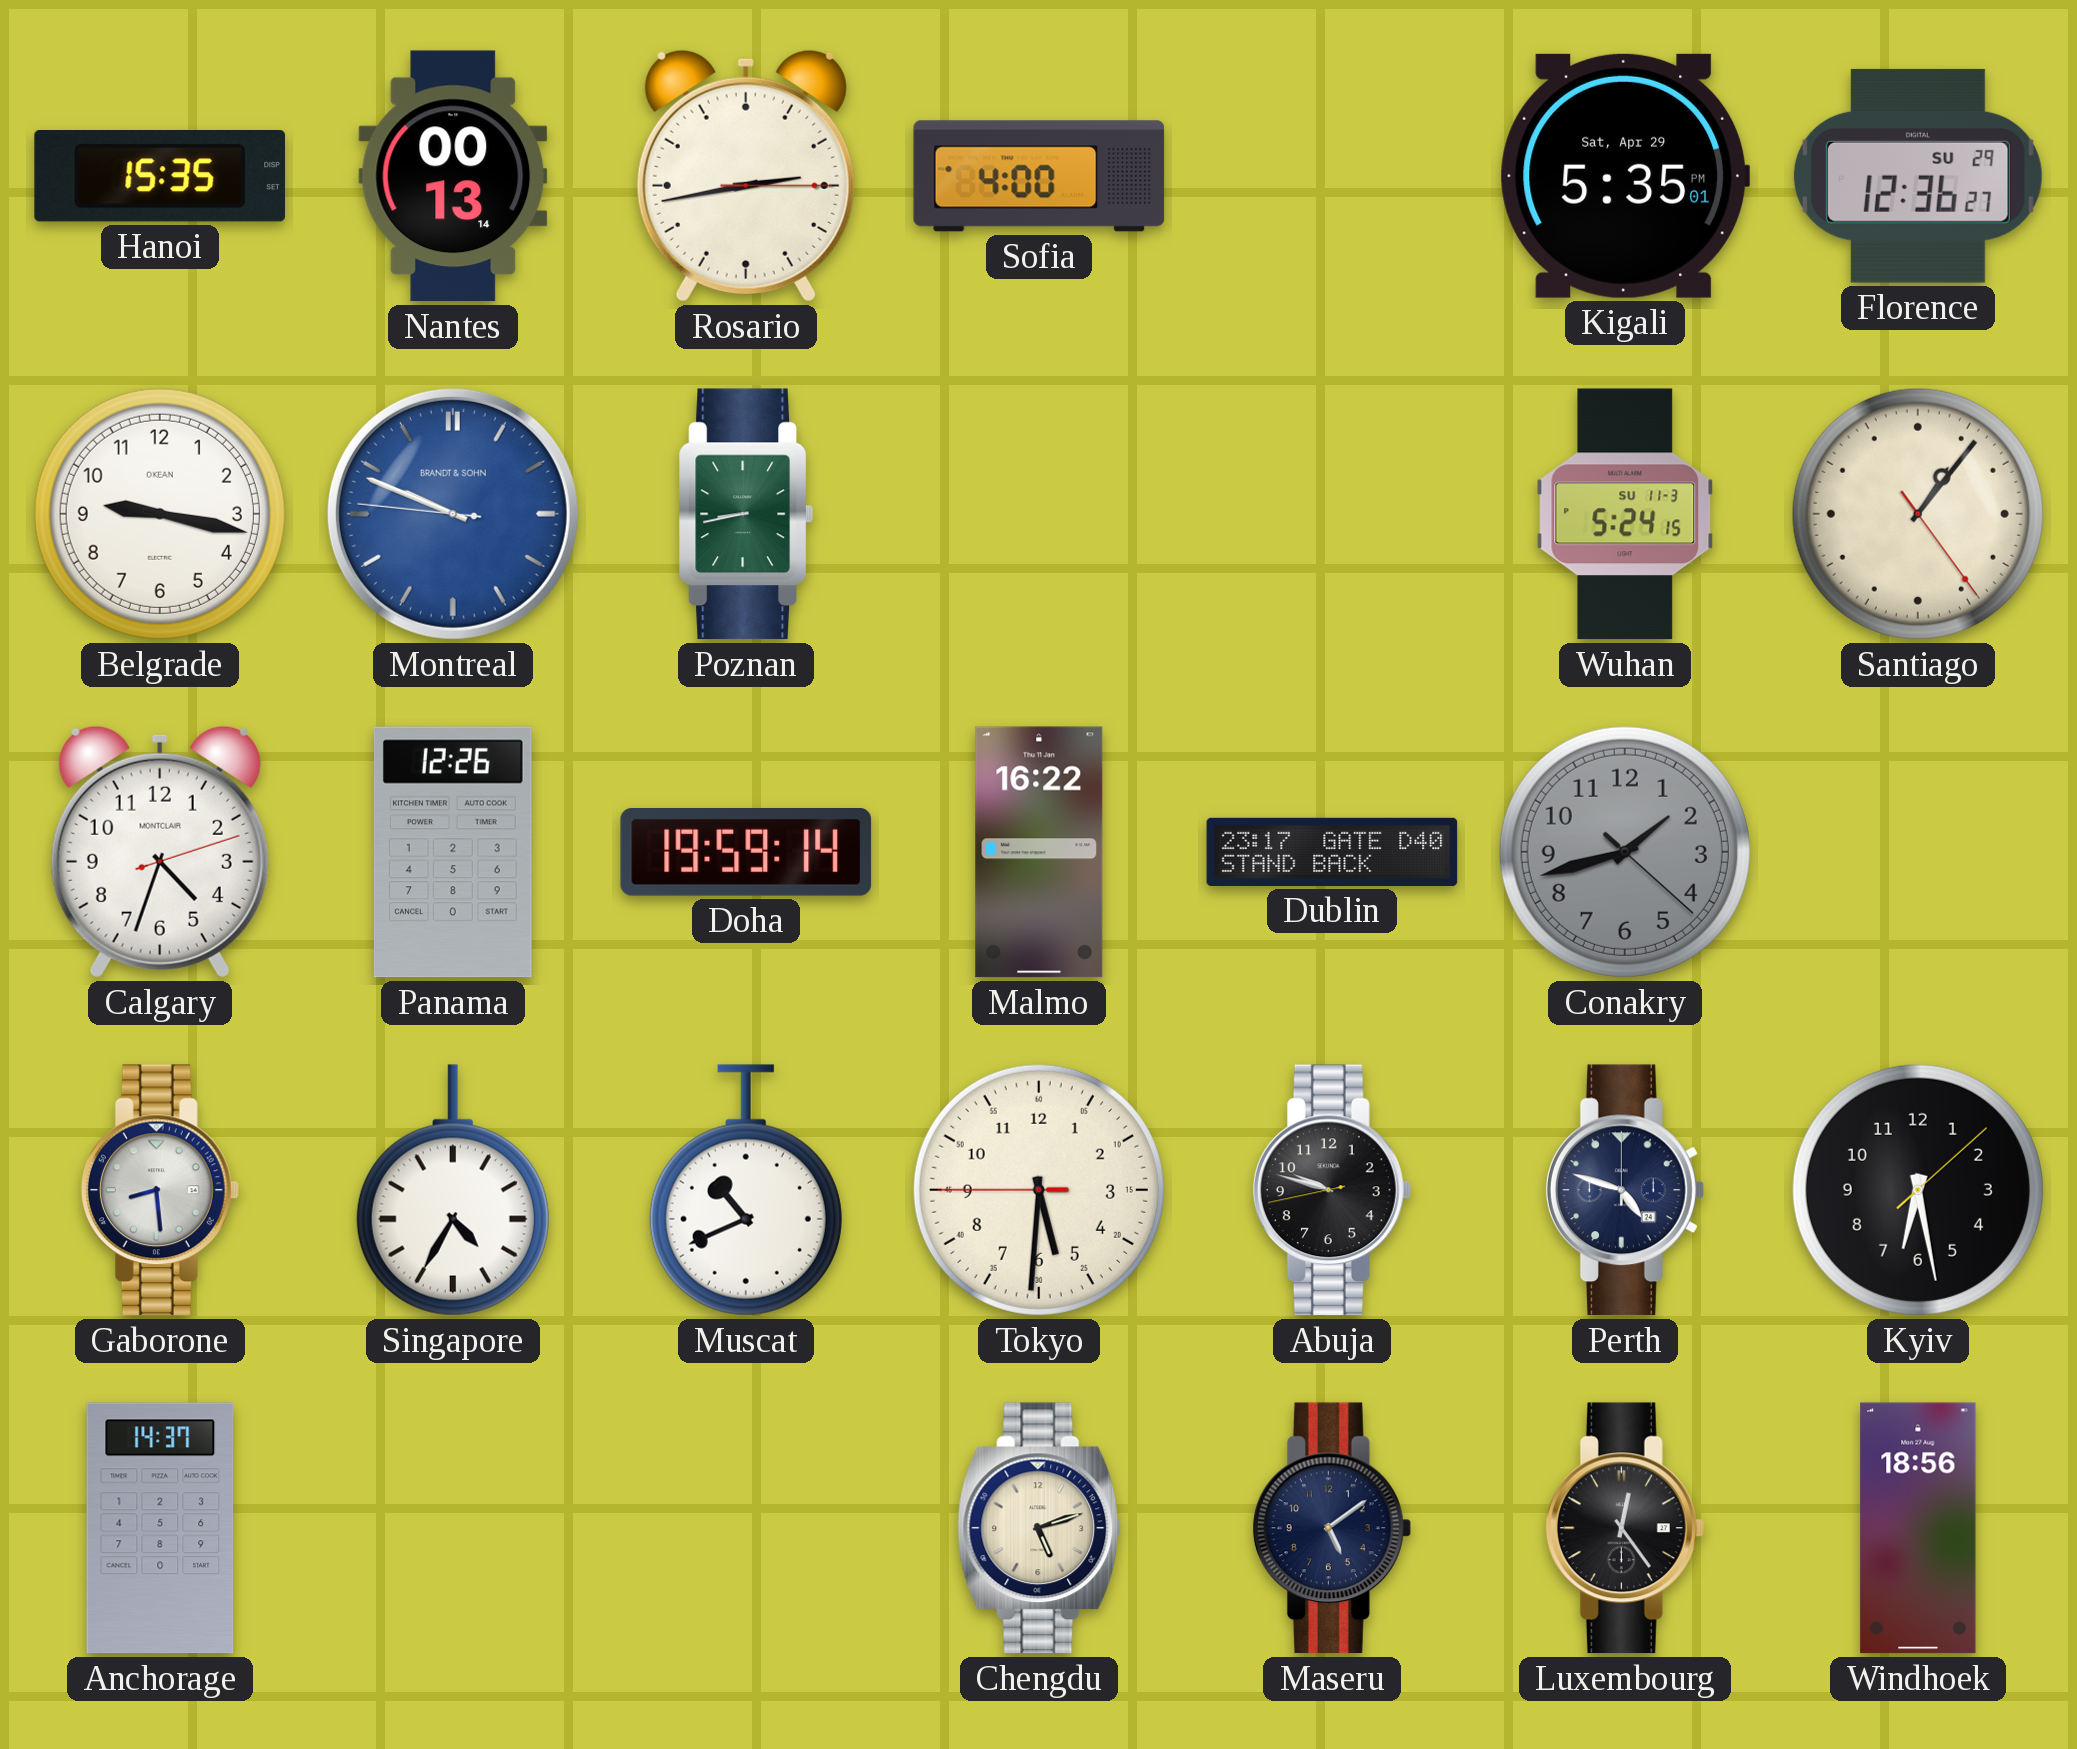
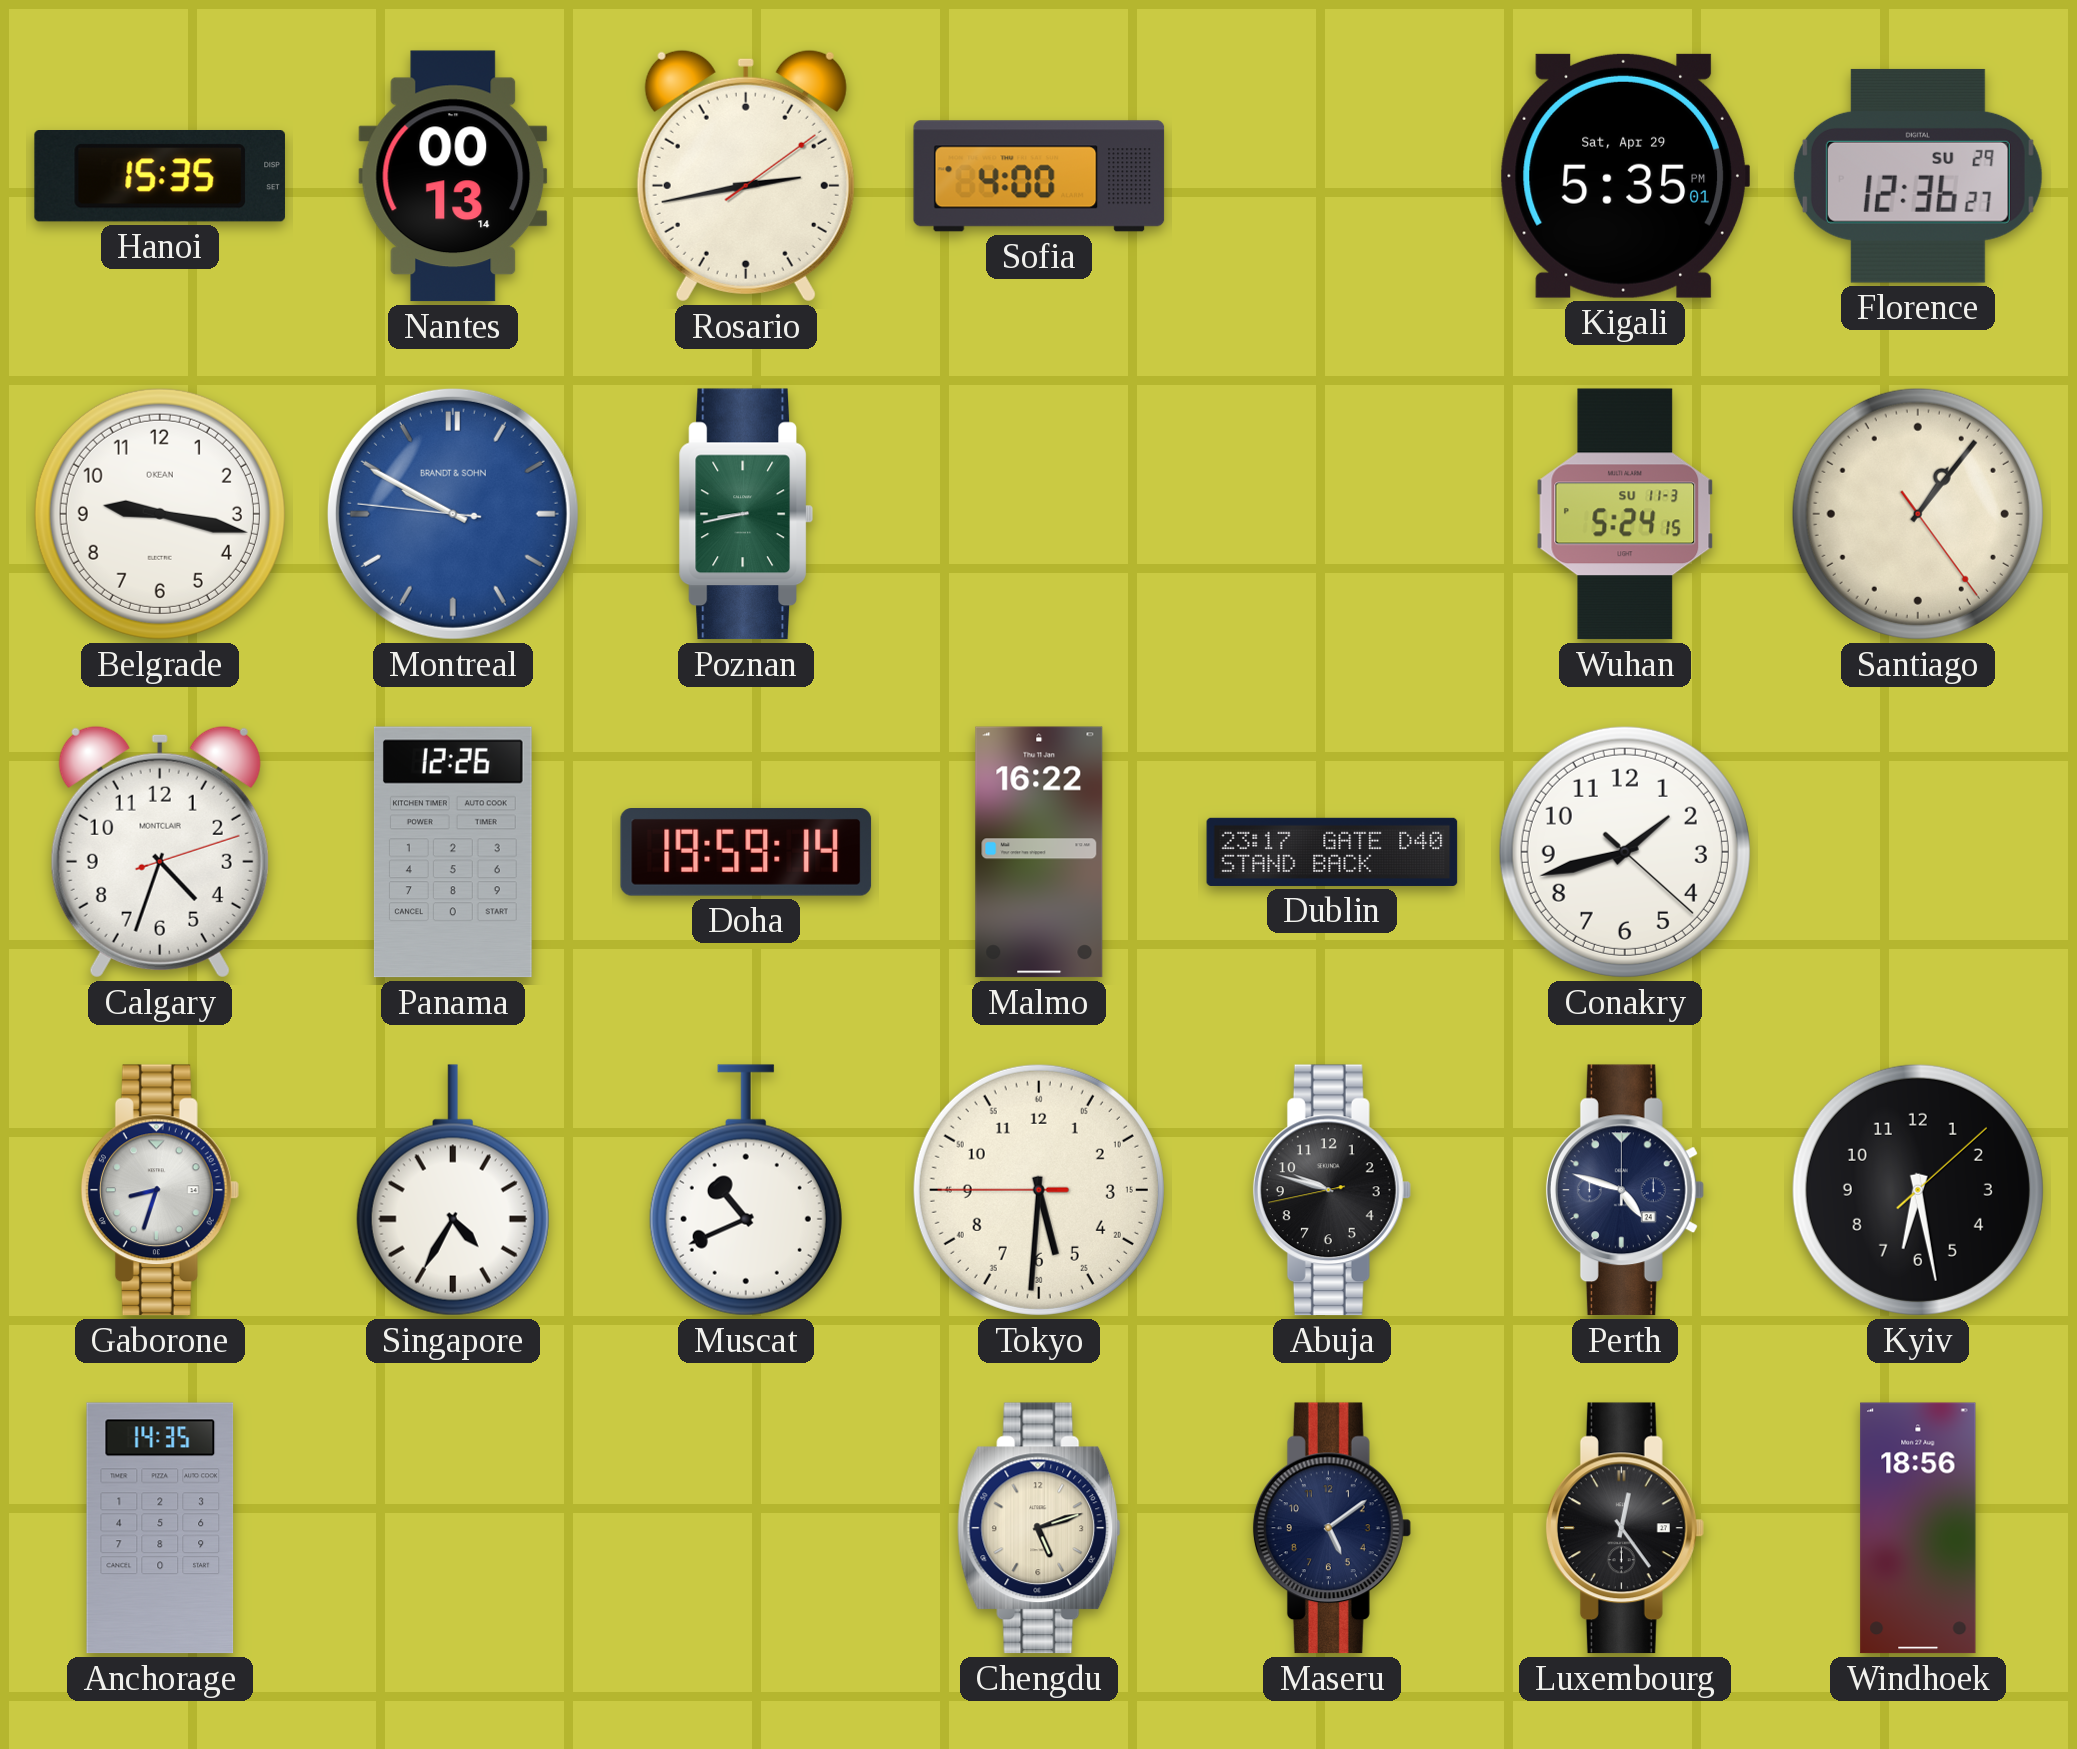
Rosario: 2:43:15 -> 2:43:09 (746, 176)
Montreal: 9:48 -> 9:49 (453, 514)
Conakry dial: grey -> white (1625, 852)
Gaborone: 8:29 -> 8:33 (160, 1190)
Anchorage: 14:37 -> 14:35 (160, 1528)
